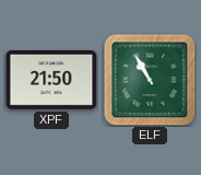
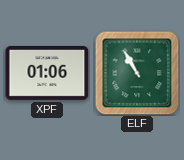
XPF: 21:50 -> 01:06 (47, 73)
